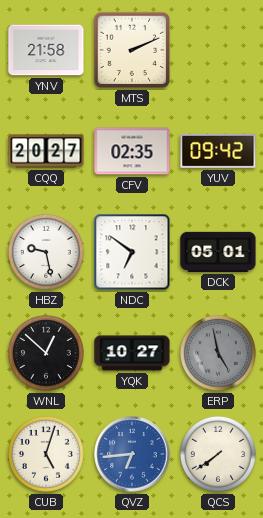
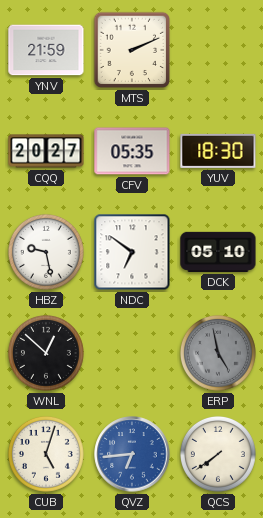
YNV: 21:58 -> 21:59 (46, 50)
CFV: 02:35 -> 05:35 (132, 151)
YUV: 09:42 -> 18:30 (218, 151)
DCK: 05:01 -> 05:10 (218, 252)
YQK: 10:27 -> none (132, 353)
